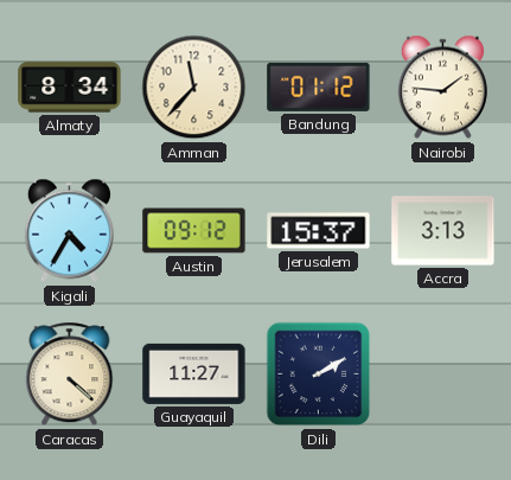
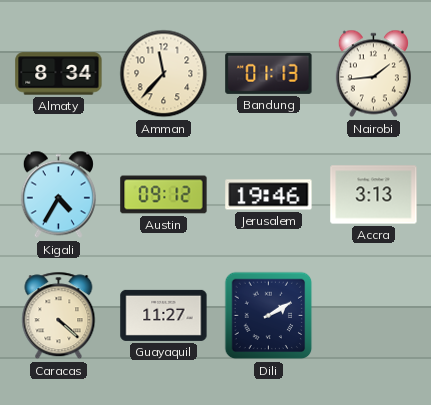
Bandung: 01:12 -> 01:13 (269, 73)
Nairobi: 1:46 -> 1:44 (373, 74)
Jerusalem: 15:37 -> 19:46 (269, 195)
